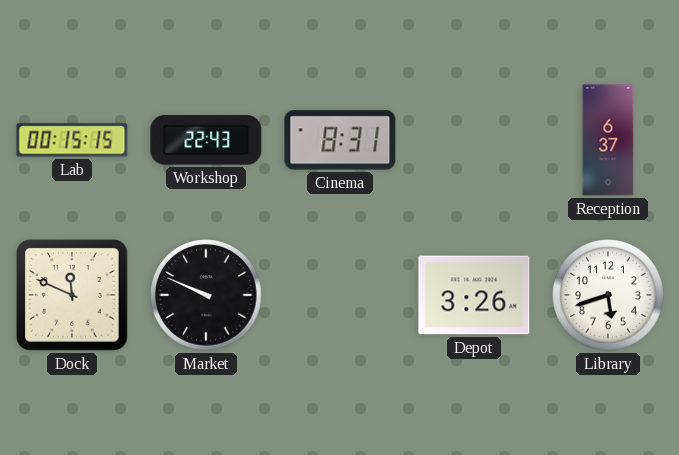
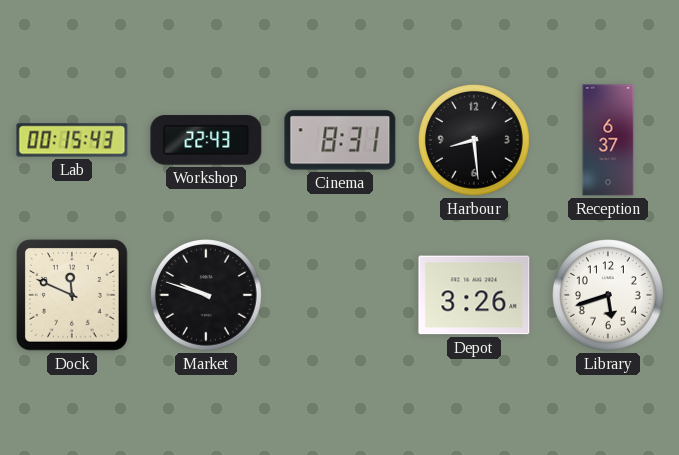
Lab: 00:15:15 -> 00:15:43 (72, 140)
Harbour: none -> 8:29 (475, 141)
Market: 9:49 -> 9:48 (207, 296)
